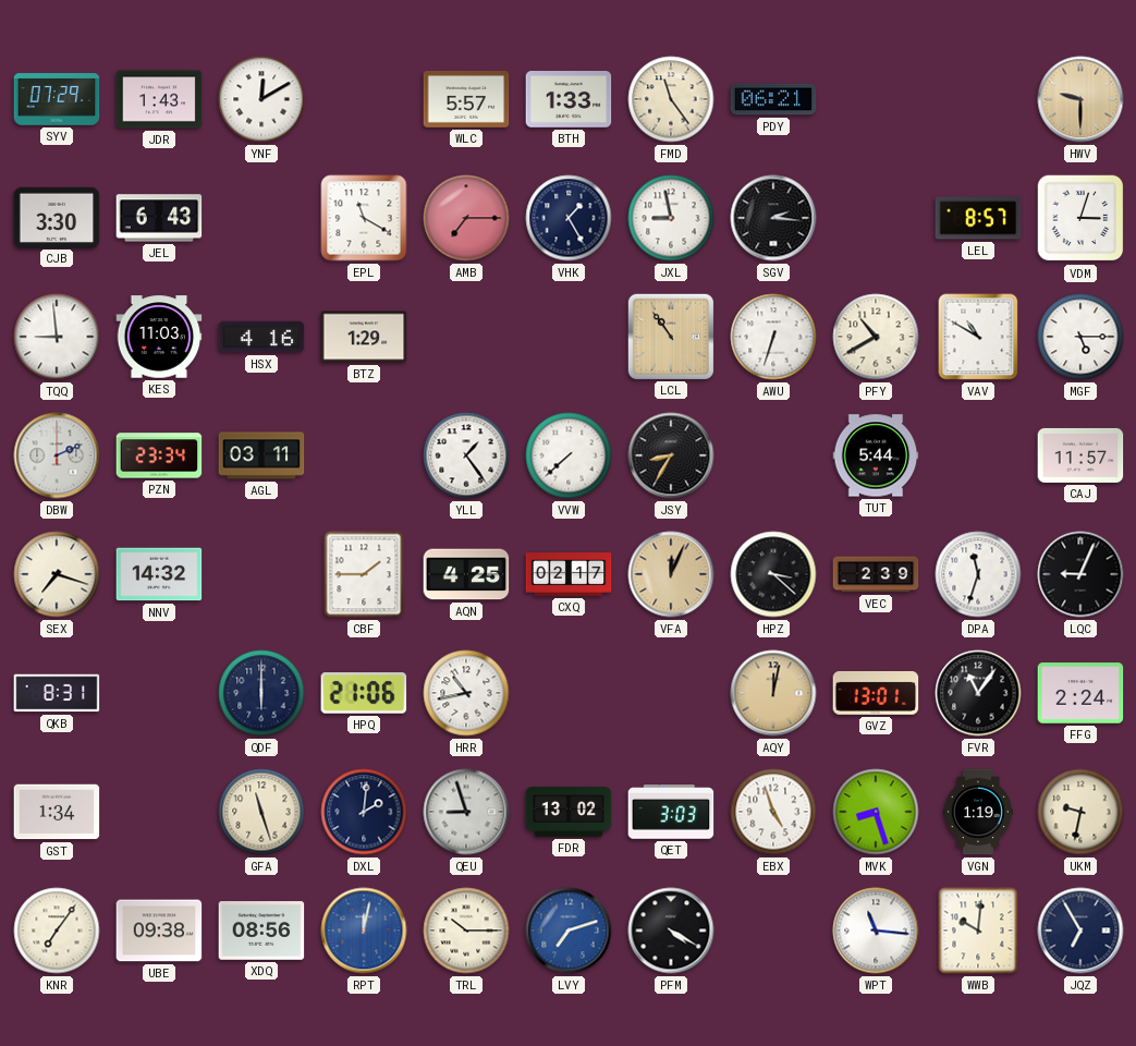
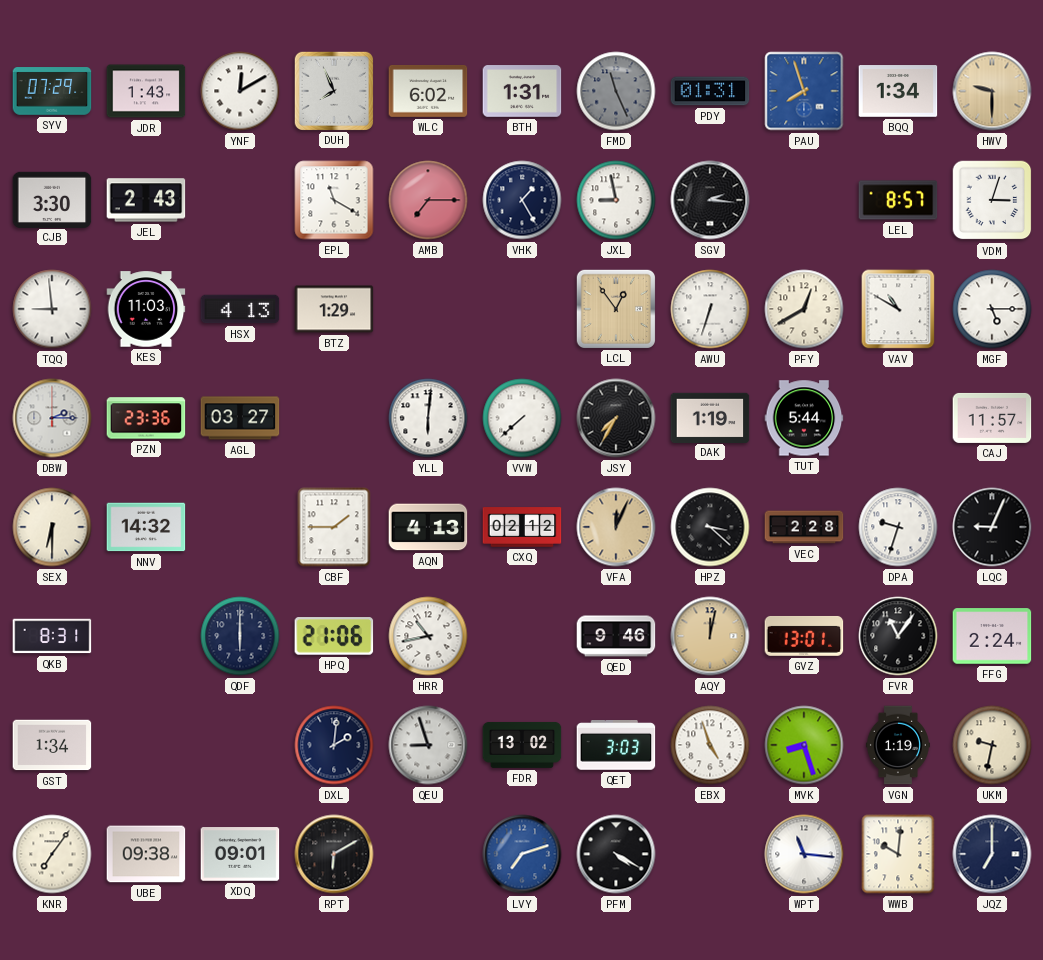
DUH: none -> 7:56 (333, 90)
WLC: 5:57 -> 6:02 (428, 91)
BTH: 1:33 -> 1:31 (522, 91)
FMD: 11:24 -> 11:26 (616, 91)
FMD dial: cream -> grey (616, 91)
PDY: 06:21 -> 01:31 (710, 91)
PAU: none -> 7:57 (804, 91)
BQQ: none -> 1:34 (898, 91)
JEL: 6:43 -> 2:43 (146, 200)
HSX: 4:16 -> 4:13 (240, 309)
LCL: 10:54 -> 12:54 (615, 308)
PFY: 10:40 -> 12:40 (804, 309)
DBW: 2:11 -> 2:15 (52, 418)
PZN: 23:34 -> 23:36 (146, 418)
AGL: 03:11 -> 03:27 (240, 418)
YLL: 1:24 -> 6:01 (428, 418)
JSY: 8:35 -> 7:35 (616, 418)
DAK: none -> 1:19 (710, 417)
SEX: 7:18 -> 6:30 (52, 527)
AQN: 4:25 -> 4:13 (428, 527)
CXQ: 02:17 -> 02:12 (522, 527)
VEC: 2:39 -> 2:28 (804, 527)
DPA: 11:33 -> 9:33 (898, 527)
QED: none -> 9:46 (616, 636)
GFA: 11:27 -> none (261, 812)
XDQ: 08:56 -> 09:01 (240, 854)
RPT: 12:02 -> 6:10 (334, 854)
RPT dial: blue -> black (334, 854)
TRL: 10:15 -> none (466, 931)
JQZ: 6:55 -> 7:00 (992, 854)
